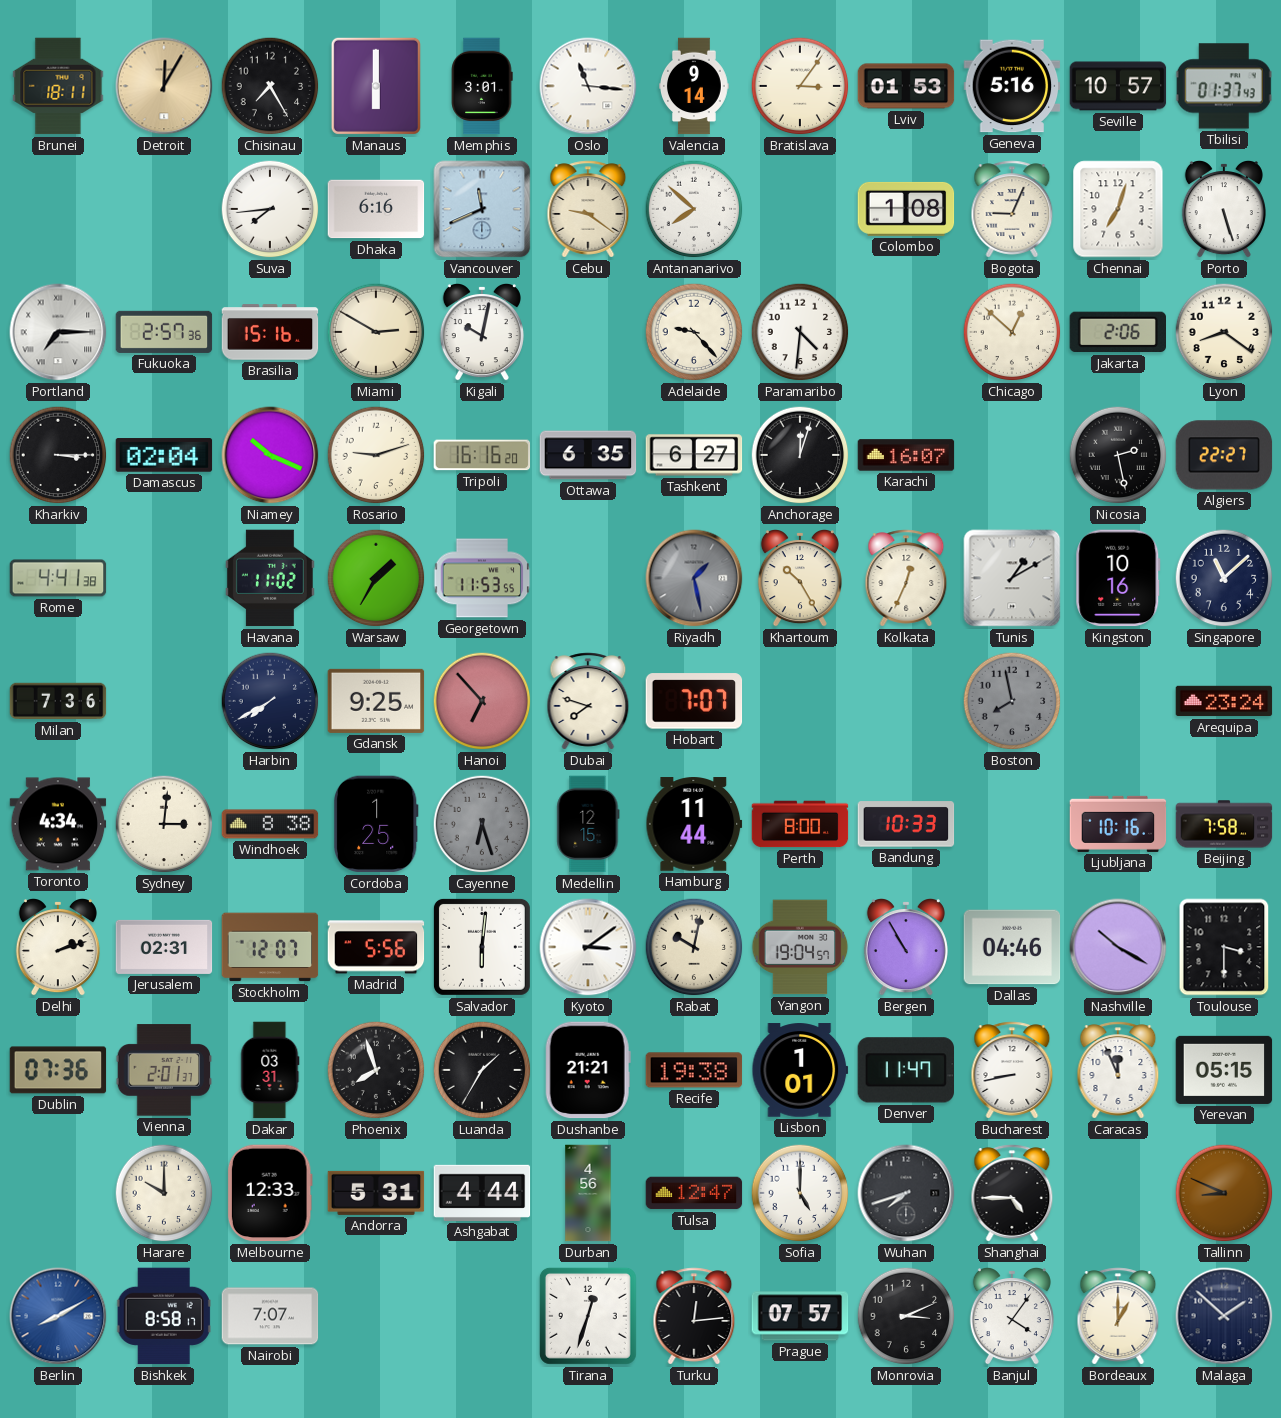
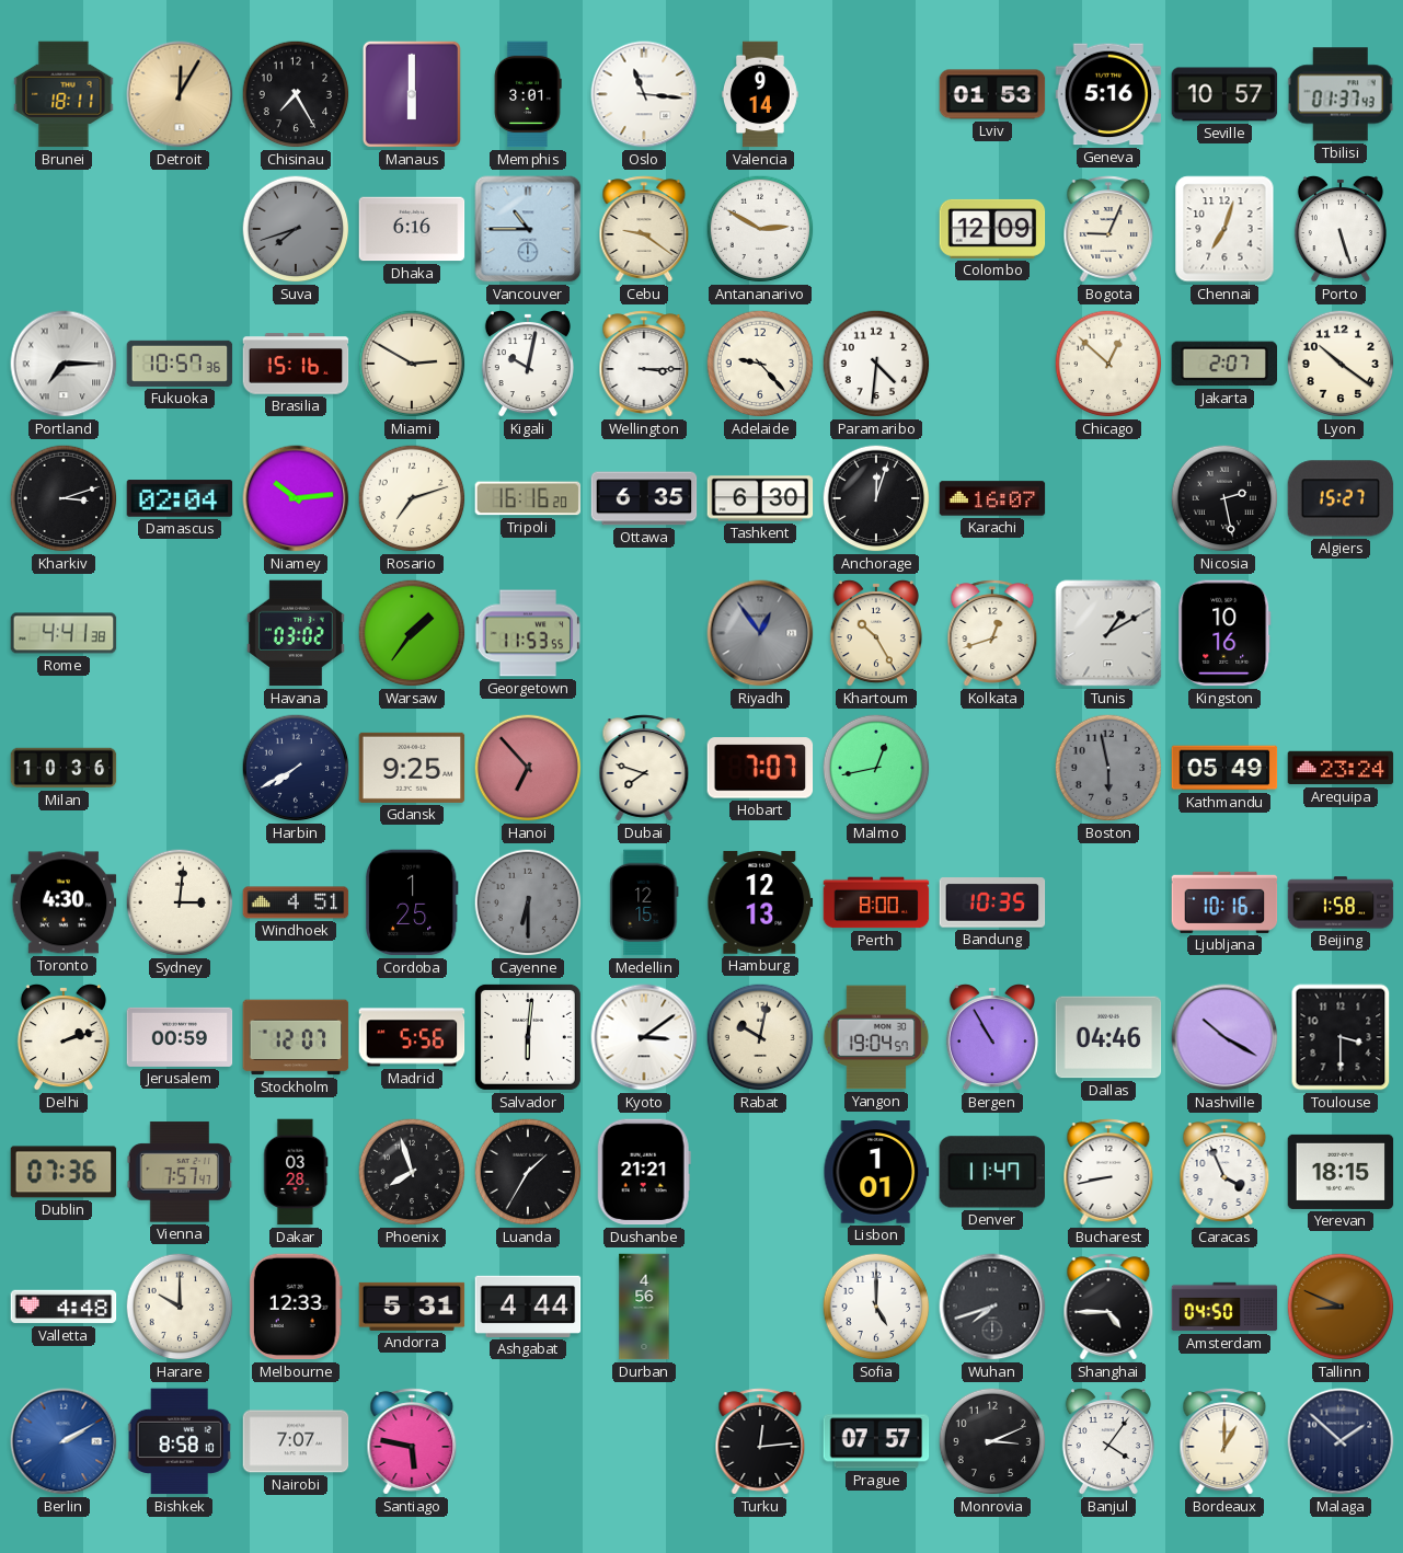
Bratislava: 3:06 -> none (800, 86)
Suva: 7:44 -> 7:42 (296, 229)
Suva dial: white -> grey (296, 229)
Vancouver: 11:41 -> 10:45 (528, 229)
Antananarivo: 7:52 -> 2:50 (760, 229)
Colombo: 1:08 -> 12:09 (992, 229)
Fukuoka: 2:57 -> 10:57 (180, 364)
Wellington: none -> 3:15 (644, 364)
Jakarta: 2:06 -> 2:07 (1223, 364)
Lyon: 8:21 -> 10:21 (1341, 364)
Kharkiv: 3:15 -> 3:12 (64, 498)
Niamey: 10:19 -> 10:14 (296, 498)
Rosario: 9:12 -> 7:12 (412, 498)
Tashkent: 6:27 -> 6:30 (760, 498)
Algiers: 22:27 -> 15:27 (1341, 498)
Havana: 11:02 -> 03:02 (296, 633)
Warsaw: 1:35 -> 1:36 (412, 633)
Riyadh: 1:28 -> 12:54 (760, 633)
Kolkata: 12:34 -> 12:42 (992, 633)
Singapore: 11:08 -> none (1224, 578)
Milan: 7:36 -> 10:36 (64, 768)
Malmo: none -> 12:43 (876, 768)
Boston: 7:58 -> 5:58 (1108, 768)
Kathmandu: none -> 05:49 (1224, 768)
Toronto: 4:34 -> 4:30 (64, 902)
Windhoek: 8:38 -> 4:51 (296, 902)
Cayenne: 6:27 -> 6:30 (528, 902)
Hamburg: 11:44 -> 12:13 (760, 902)
Bandung: 10:33 -> 10:35 (992, 902)
Beijing: 7:58 -> 1:58 (1341, 902)
Jerusalem: 02:31 -> 00:59 (180, 1037)
Vienna: 2:01 -> 7:57 (180, 1172)
Dakar: 03:31 -> 03:28 (296, 1172)
Recife: 19:38 -> none (694, 1070)
Caracas: 11:56 -> 3:56 (1224, 1172)
Yerevan: 05:15 -> 18:15 (1341, 1172)
Valletta: none -> 4:48 (64, 1307)
Tulsa: 12:47 -> none (694, 1193)
Amsterdam: none -> 04:50 (1224, 1307)
Berlin: 8:10 -> 2:10 (64, 1441)
Bishkek: 8:58:17 -> 8:58:10 (180, 1441)
Santiago: none -> 5:47 (412, 1441)
Tirana: 12:33 -> none (588, 1316)
